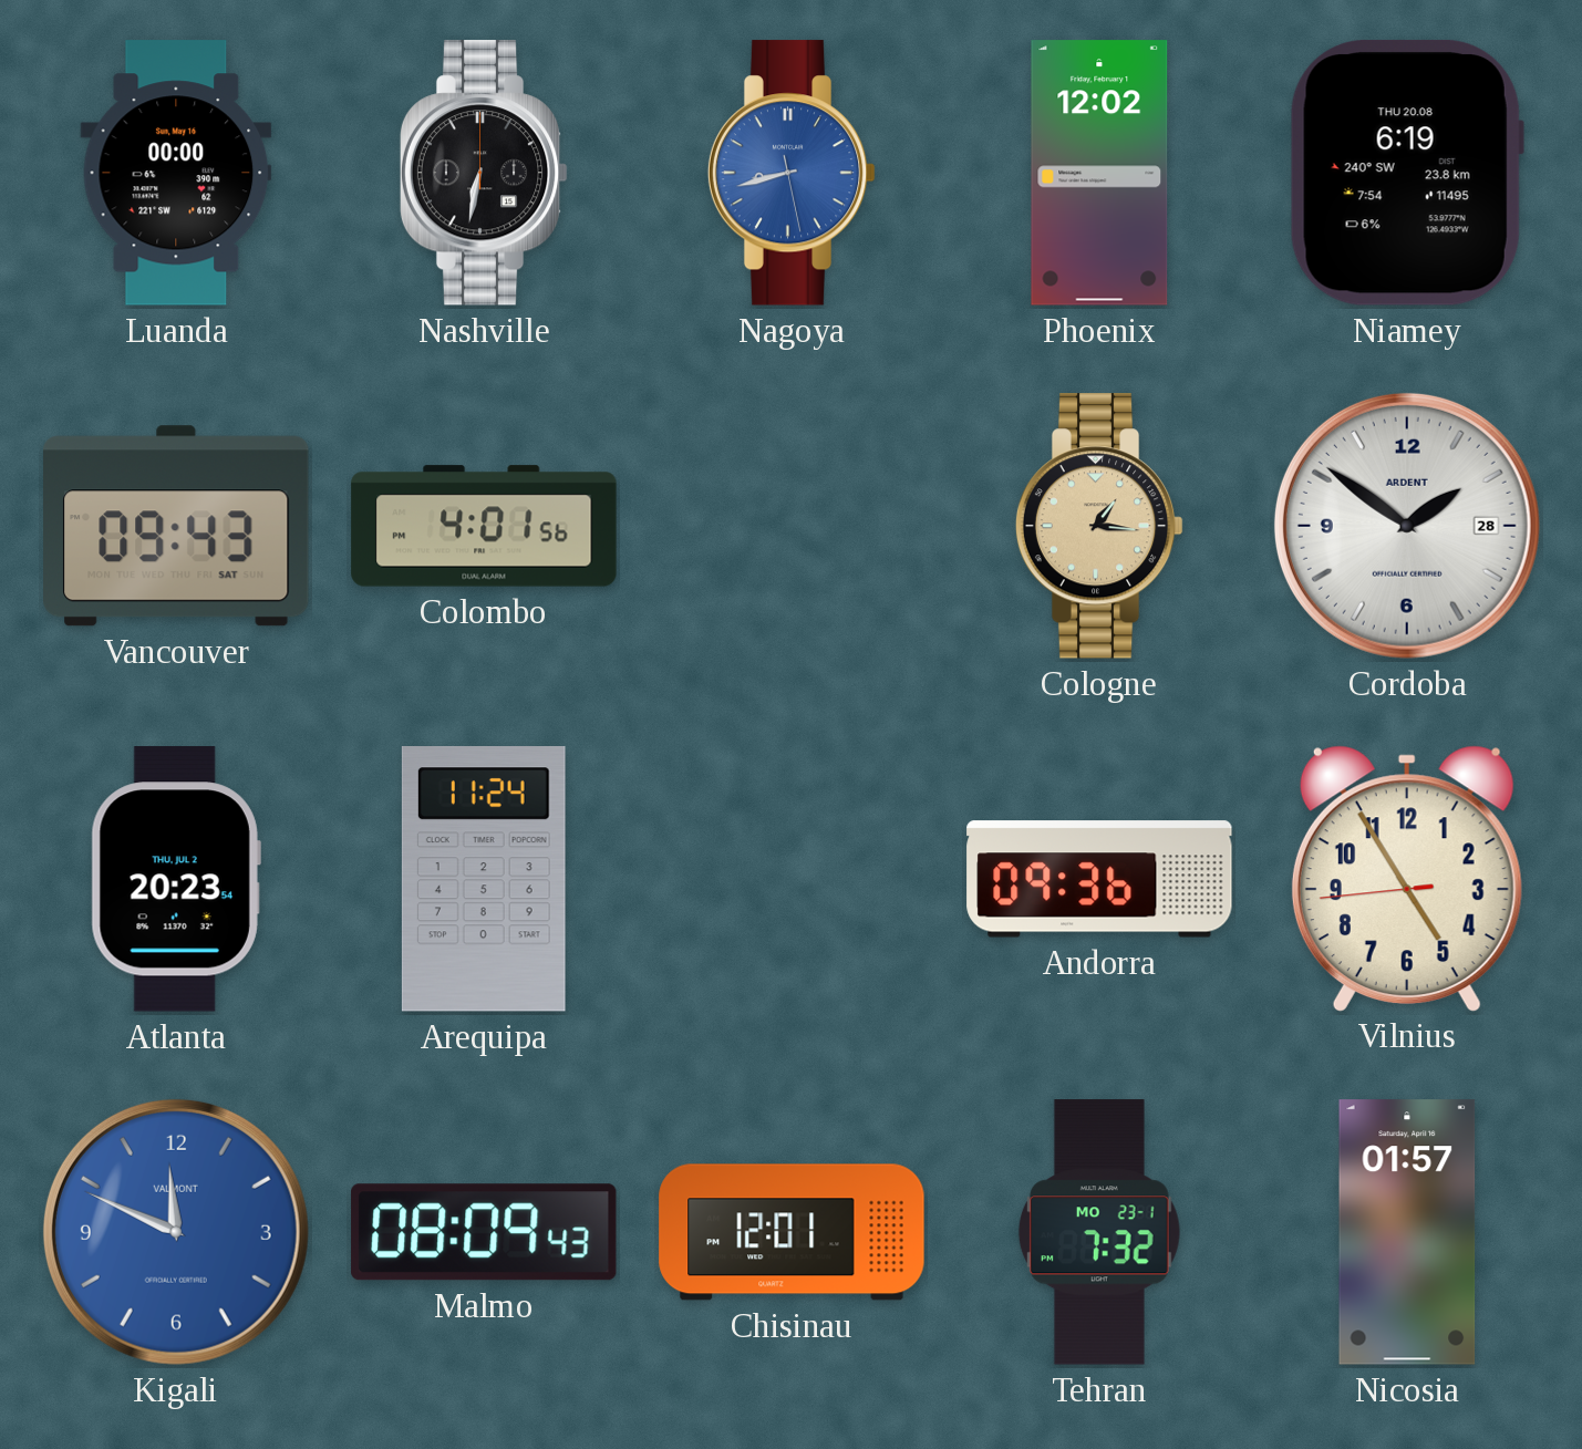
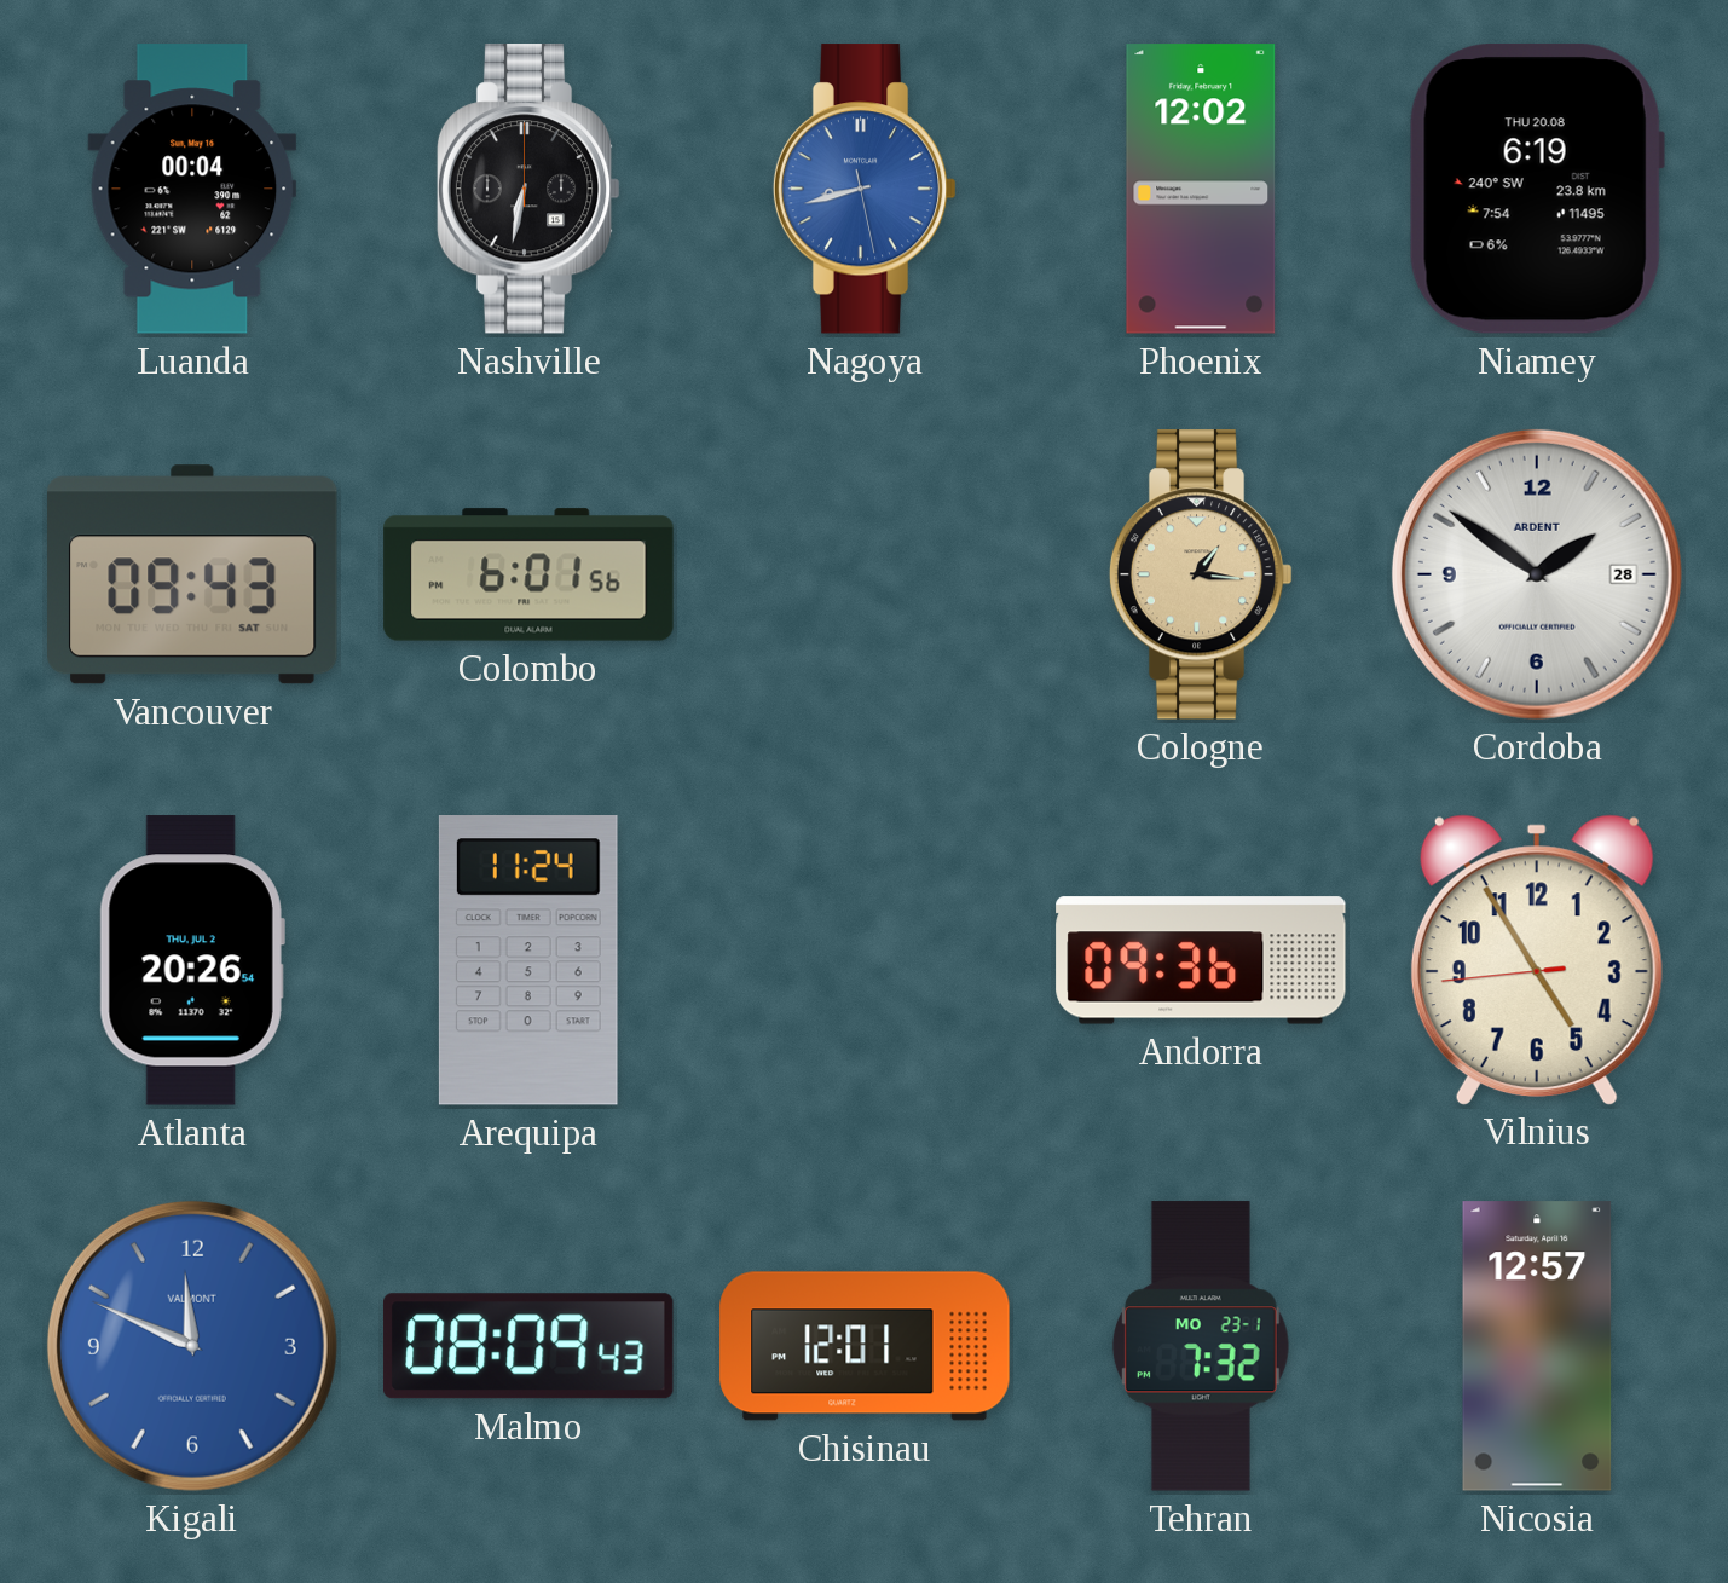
Luanda: 00:00 -> 00:04 (192, 189)
Colombo: 4:01 -> 6:01 (528, 574)
Atlanta: 20:23 -> 20:26 (192, 960)
Nicosia: 01:57 -> 12:57 (1537, 1346)
